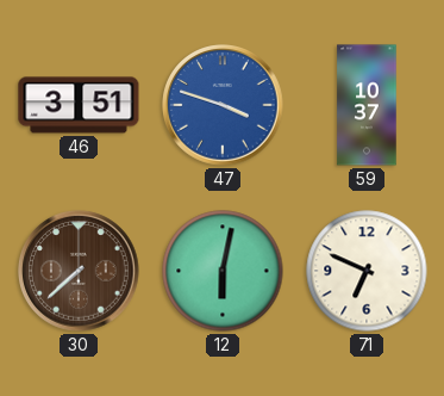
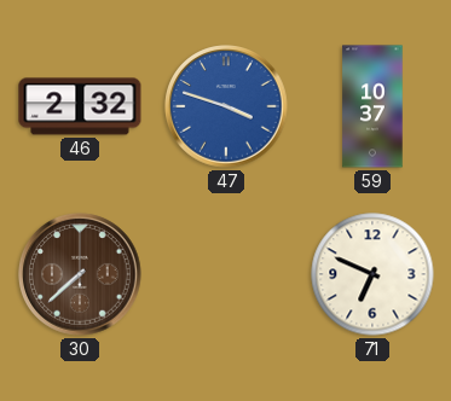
46: 3:51 -> 2:32 (80, 106)
12: 6:02 -> none (223, 271)
